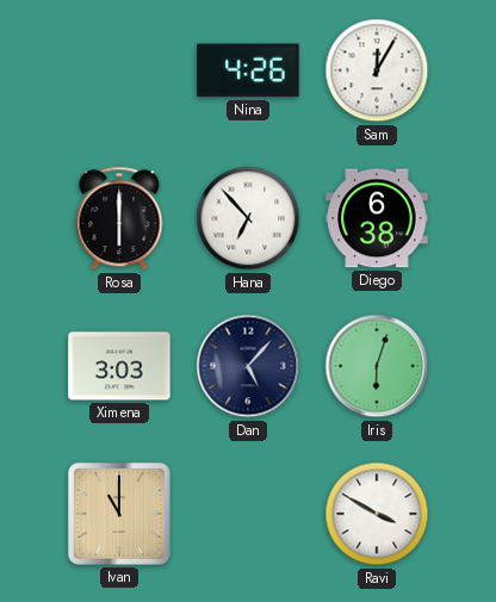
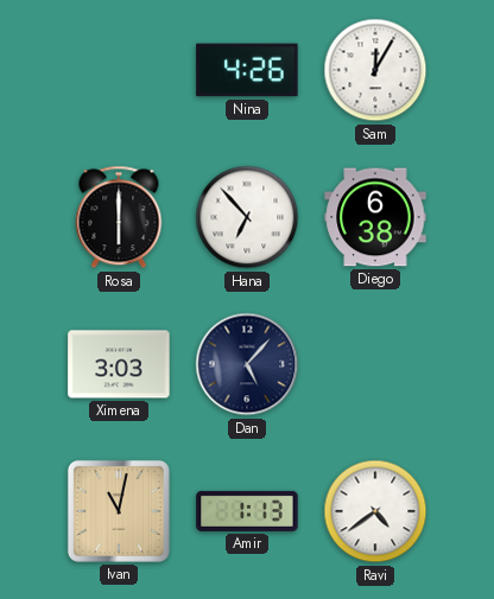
Iris: 6:03 -> none (377, 366)
Ivan: 11:00 -> 11:02 (119, 511)
Amir: none -> 1:13 (247, 511)
Ravi: 3:50 -> 4:39 (375, 511)
